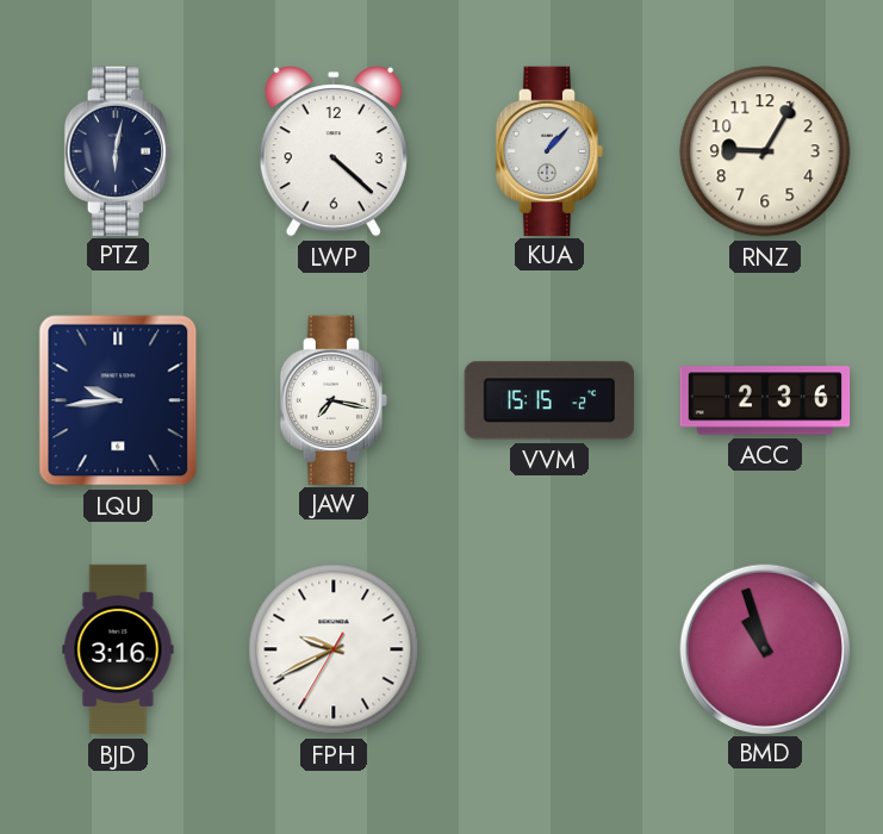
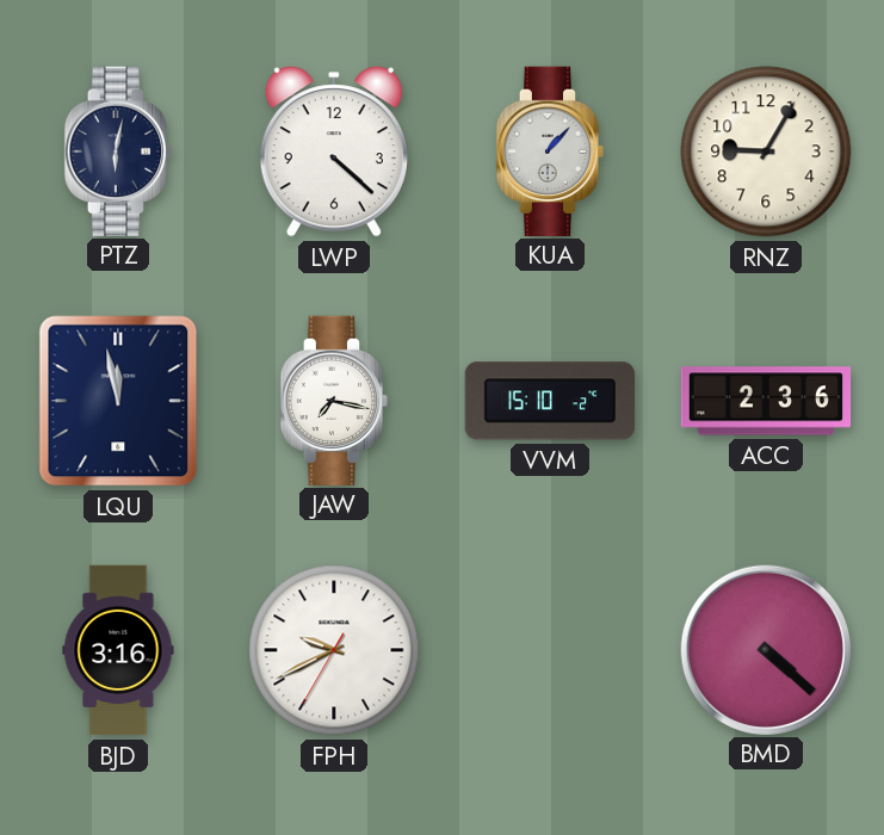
LQU: 9:44 -> 11:58 (118, 401)
VVM: 15:15 -> 15:10 (550, 401)
BMD: 10:57 -> 4:22 (765, 649)
